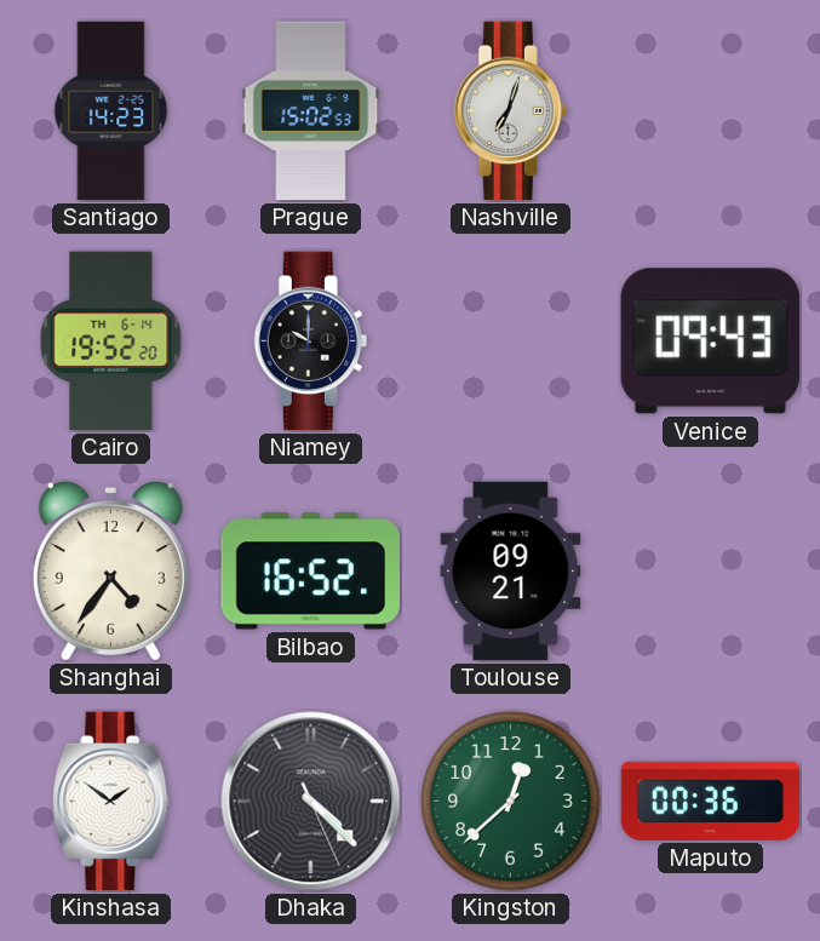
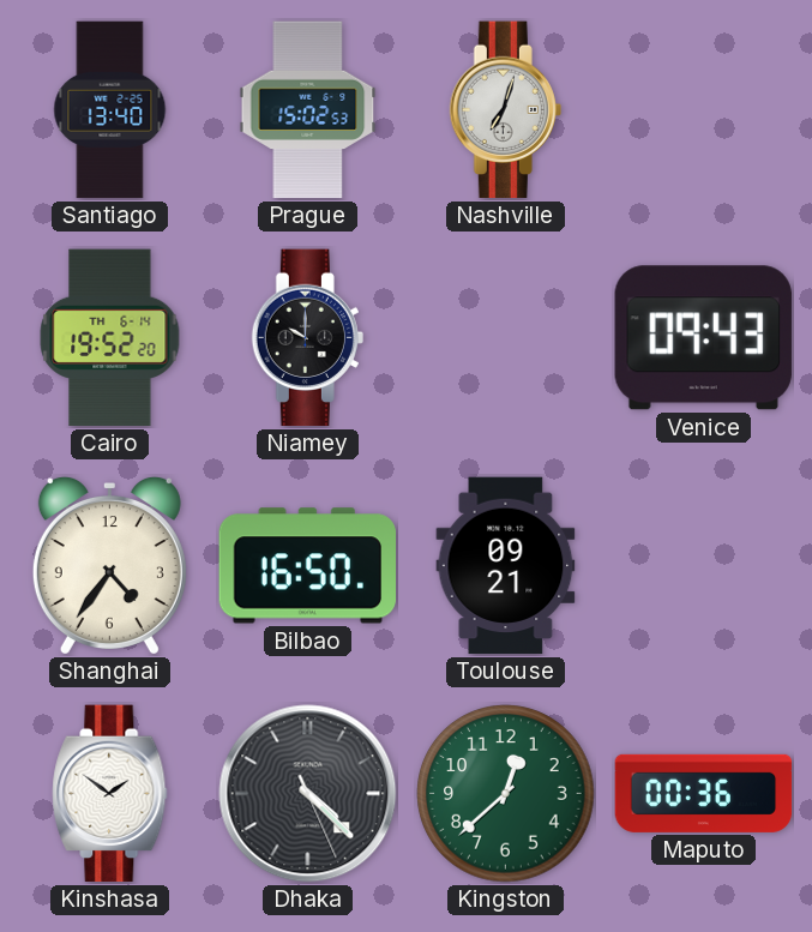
Santiago: 14:23 -> 13:40 (110, 110)
Bilbao: 16:52 -> 16:50 (308, 566)
